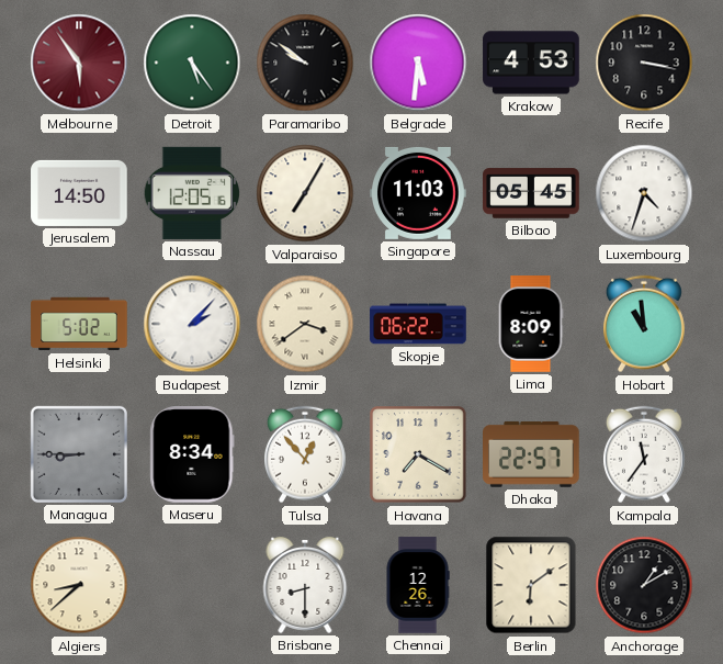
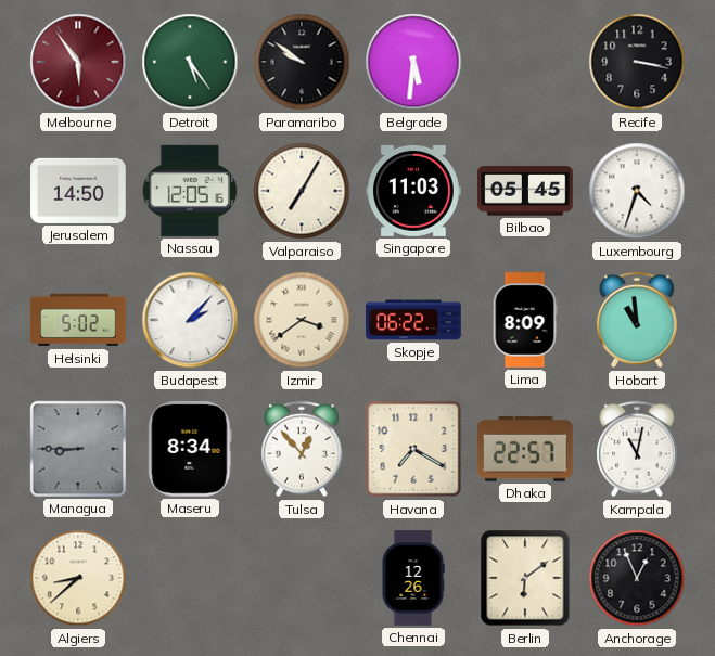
Krakow: 4:53 -> none (531, 63)
Kampala: 11:36 -> 11:02 (637, 449)
Brisbane: 8:30 -> none (305, 585)
Anchorage: 1:10 -> 12:56 (637, 578)
